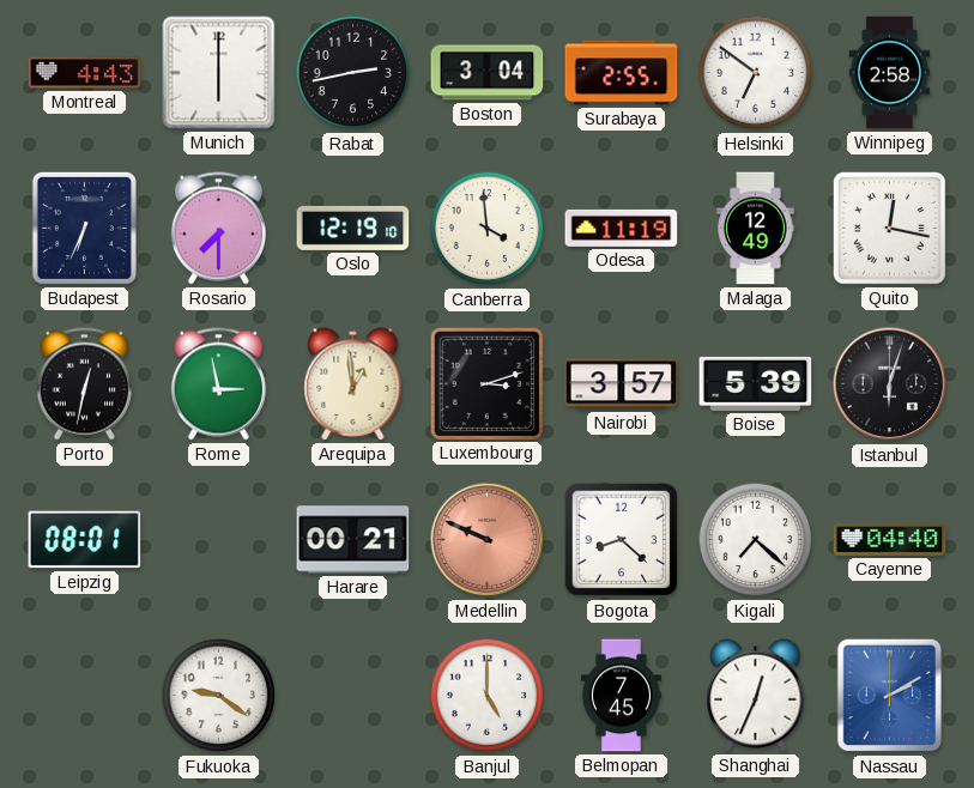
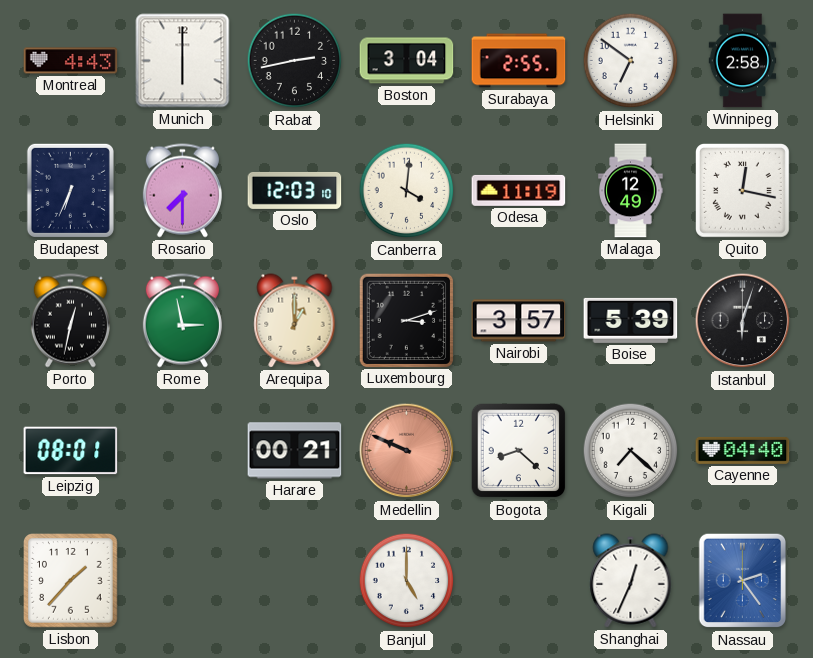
Oslo: 12:19 -> 12:03 (295, 190)
Canberra: 3:59 -> 4:01 (407, 191)
Arequipa: 12:59 -> 1:00 (295, 321)
Lisbon: none -> 1:37 (71, 581)
Fukuoka: 9:21 -> none (219, 696)
Belmopan: 7:45 -> none (621, 696)
Nassau: 2:10 -> 2:24 (743, 581)
